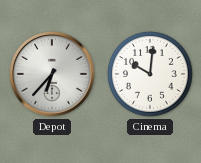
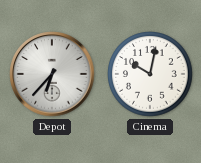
Cinema: 10:01 -> 10:02 (150, 74)
